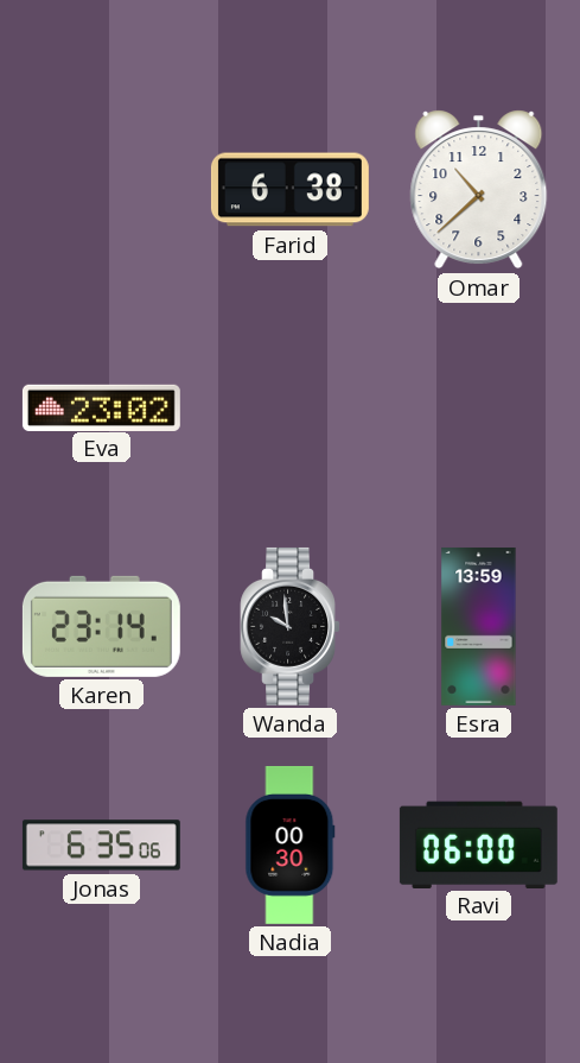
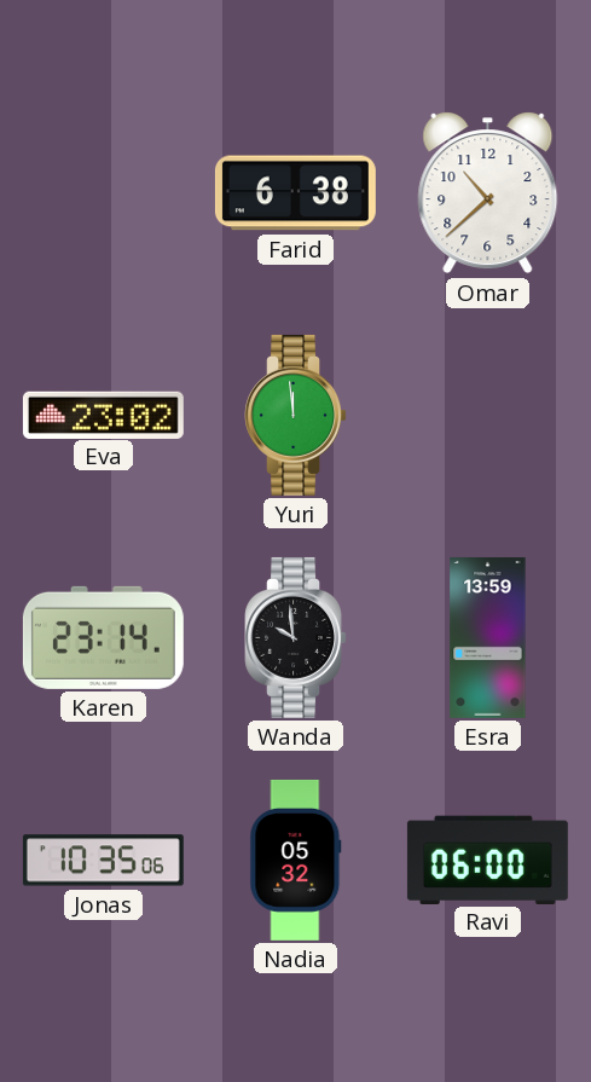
Yuri: none -> 11:59 (295, 415)
Jonas: 6:35 -> 10:35 (103, 861)
Nadia: 00:30 -> 05:32 (296, 860)
